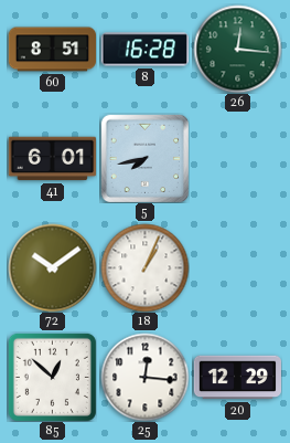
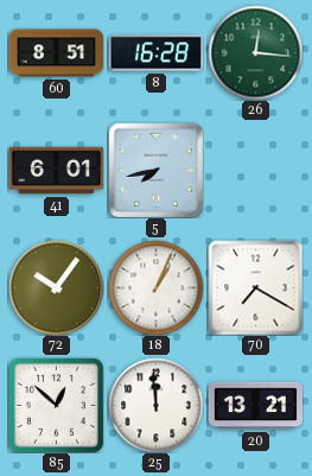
72: 10:09 -> 10:06 (56, 287)
70: none -> 7:20 (255, 287)
25: 12:16 -> 11:59 (155, 405)
20: 12:29 -> 13:21 (255, 406)
